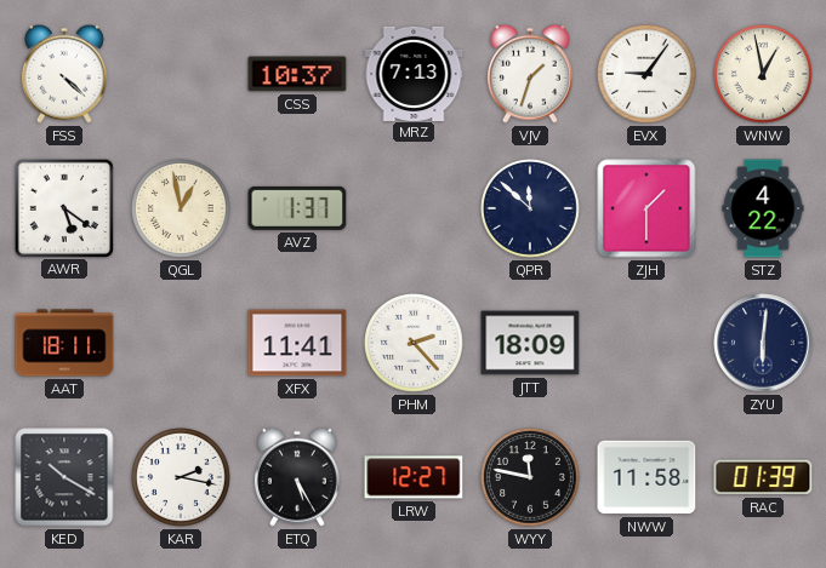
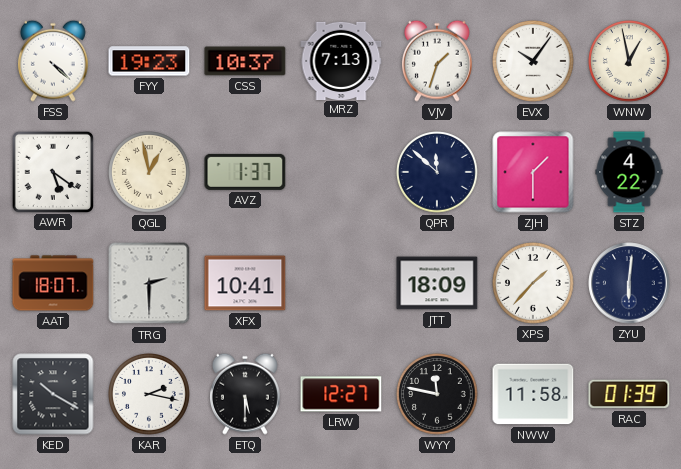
FYY: none -> 19:23 (149, 61)
EVX: 9:06 -> 10:06 (534, 62)
AAT: 18:11 -> 18:07 (53, 283)
TRG: none -> 2:30 (149, 283)
XFX: 11:41 -> 10:41 (245, 283)
PHM: 2:23 -> none (415, 344)
XPS: none -> 1:37 (534, 284)
ETQ: 5:25 -> 5:30 (245, 394)
